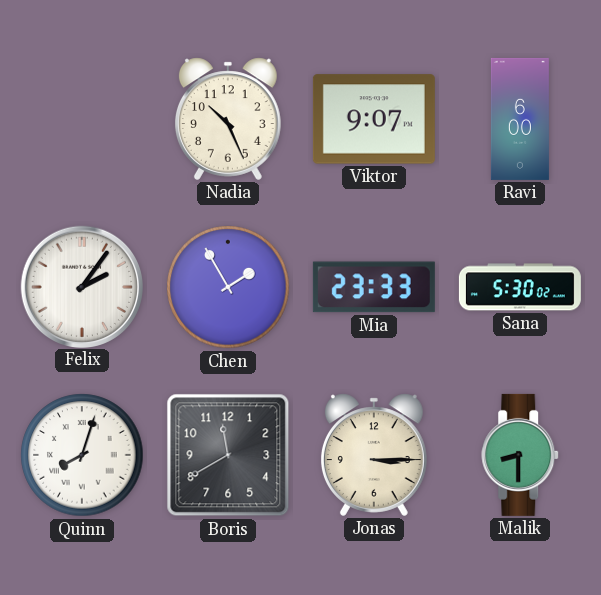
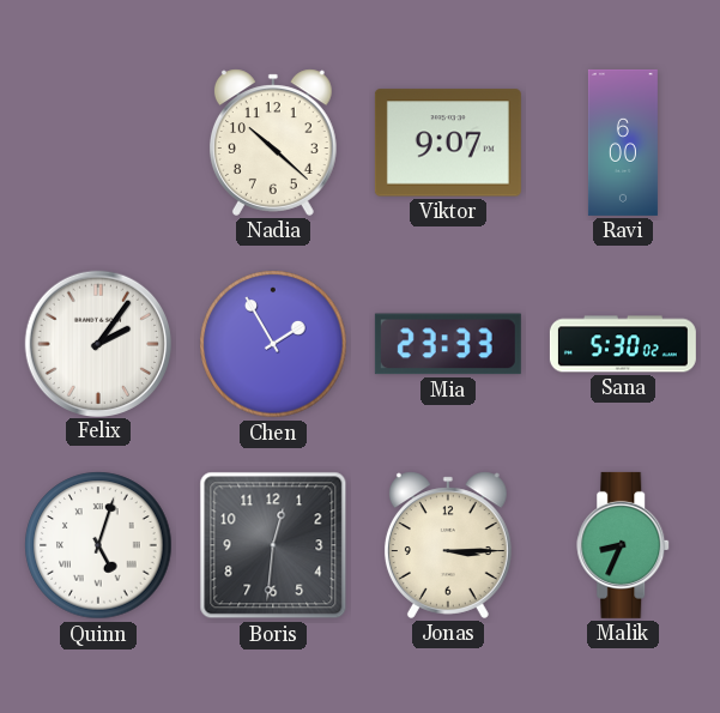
Nadia: 10:26 -> 10:22 (273, 143)
Quinn: 8:03 -> 5:03 (98, 545)
Boris: 11:40 -> 12:31 (273, 545)
Malik: 8:30 -> 8:34 (624, 545)
